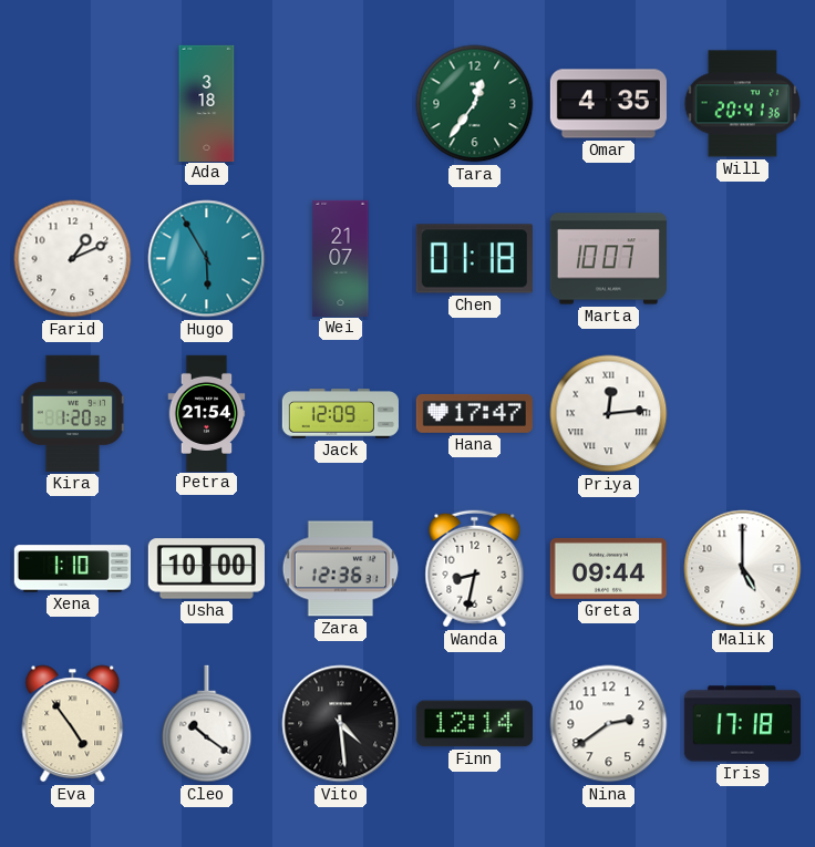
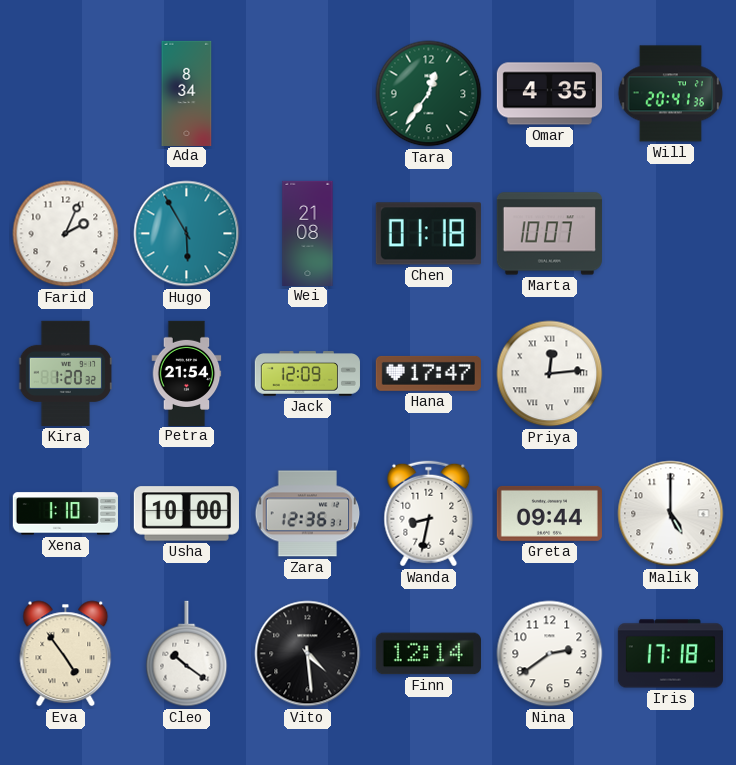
Ada: 3:18 -> 8:34 (187, 93)
Farid: 1:11 -> 2:04 (66, 234)
Wei: 21:07 -> 21:08 (308, 233)
